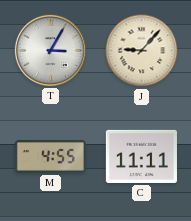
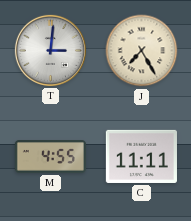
T: 3:05 -> 3:01 (50, 50)
J: 9:07 -> 7:25 (142, 51)
